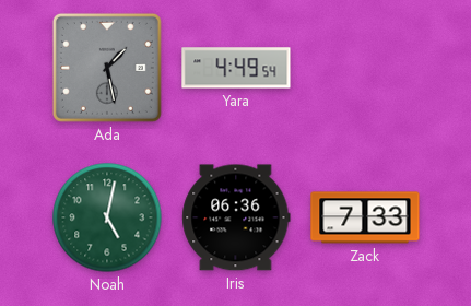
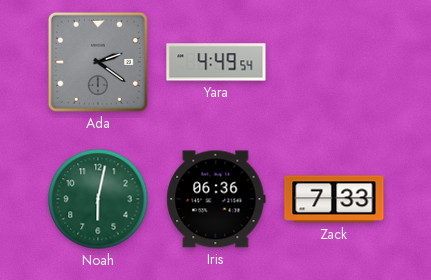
Ada: 1:28 -> 2:21 (98, 62)
Noah: 5:02 -> 6:02 (98, 199)
